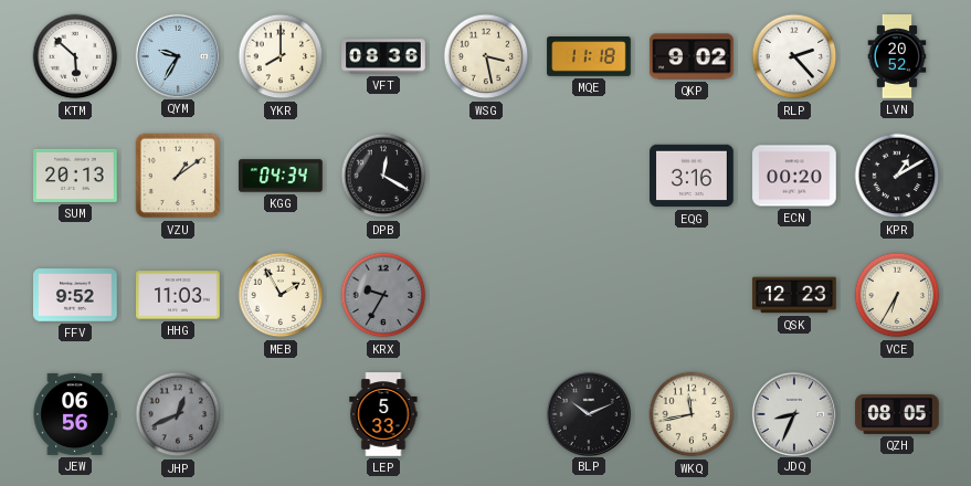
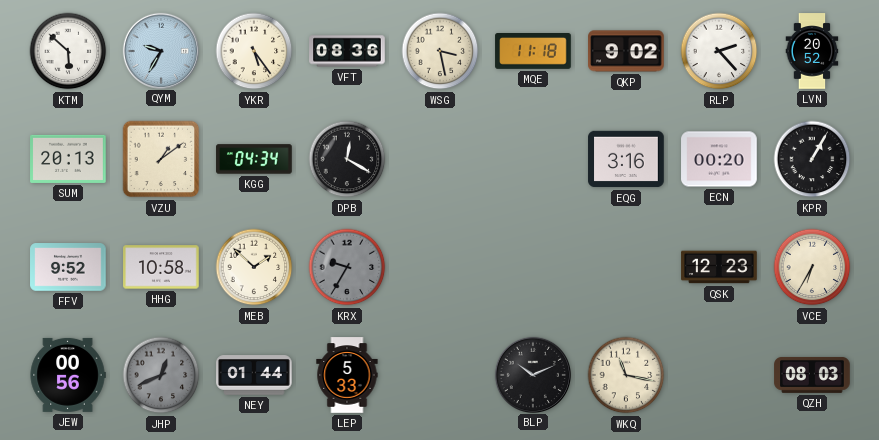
YKR: 8:00 -> 5:24 (254, 51)
KPR: 1:10 -> 1:05 (812, 159)
HHG: 11:03 -> 10:58 (161, 267)
MEB: 1:55 -> 1:52 (254, 267)
JEW: 06:56 -> 00:56 (68, 375)
NEY: none -> 01:44 (254, 375)
WKQ: 11:43 -> 11:17 (626, 375)
JDQ: 8:34 -> none (793, 413)
QZH: 08:05 -> 08:03 (812, 375)
